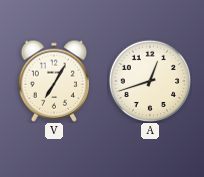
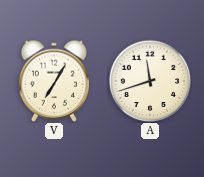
A: 12:42 -> 11:42 (150, 81)
